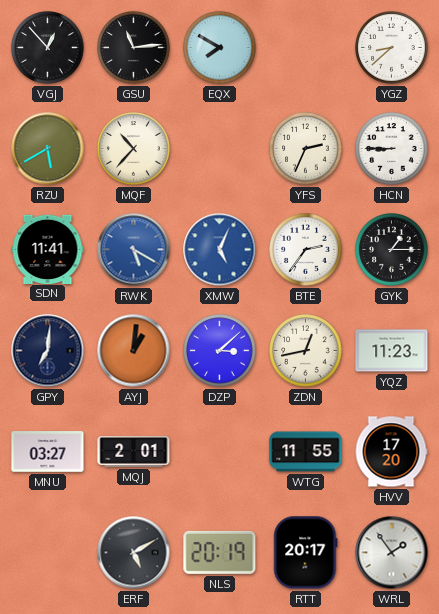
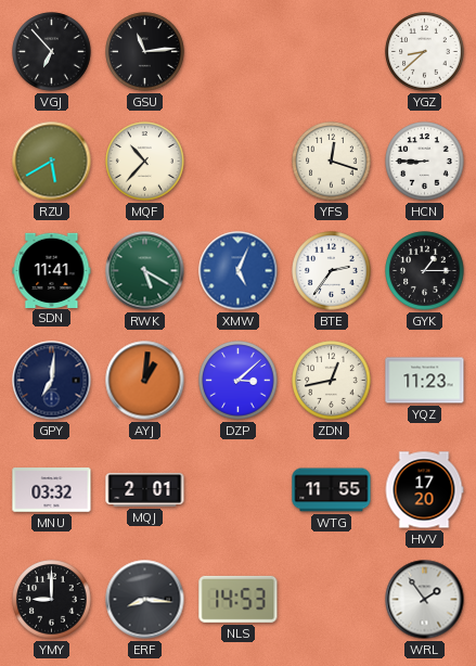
VGJ: 12:53 -> 6:53 (52, 52)
EQX: 7:50 -> none (220, 48)
YFS: 2:34 -> 12:18 (332, 162)
RWK dial: blue -> green (145, 271)
MNU: 03:27 -> 03:32 (52, 490)
YMY: none -> 9:00 (52, 600)
ERF: 5:10 -> 8:16 (145, 600)
NLS: 20:19 -> 14:53 (239, 599)
RTT: 20:17 -> none (306, 553)
